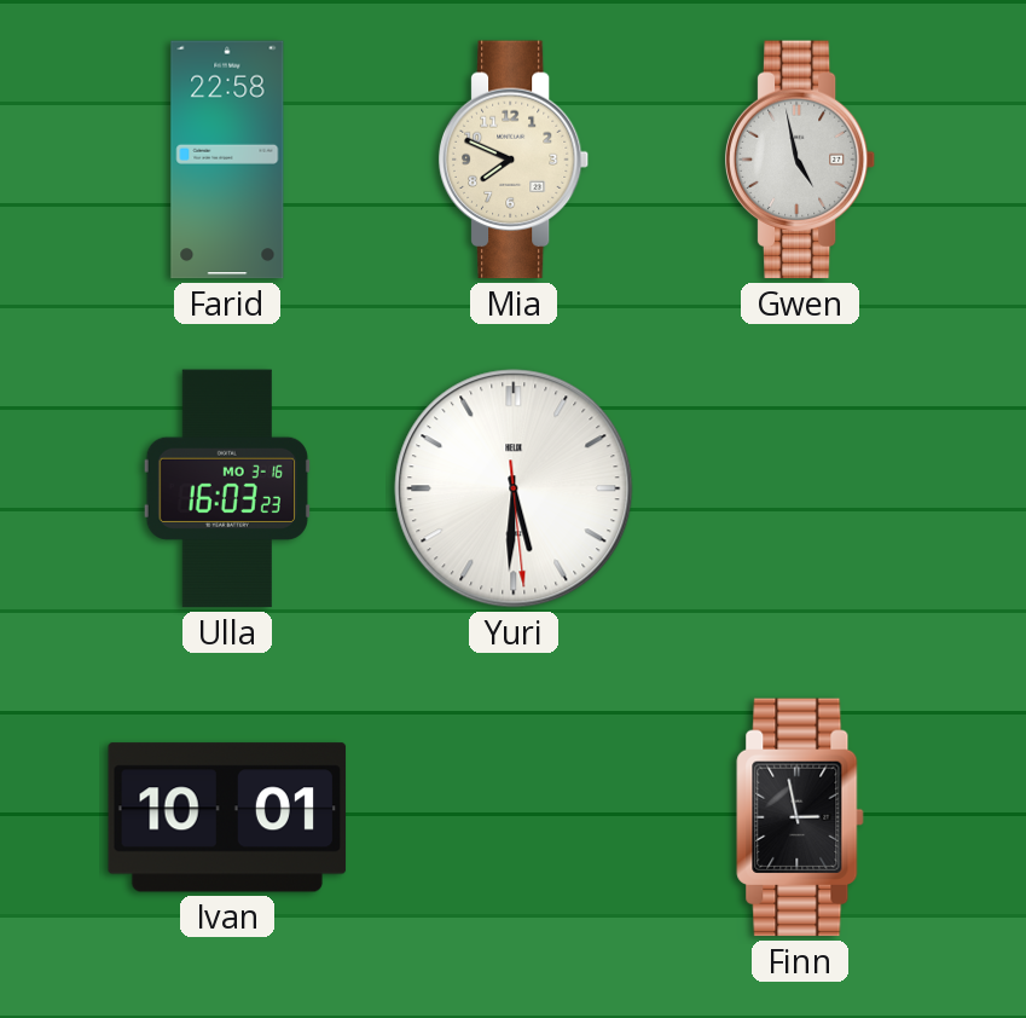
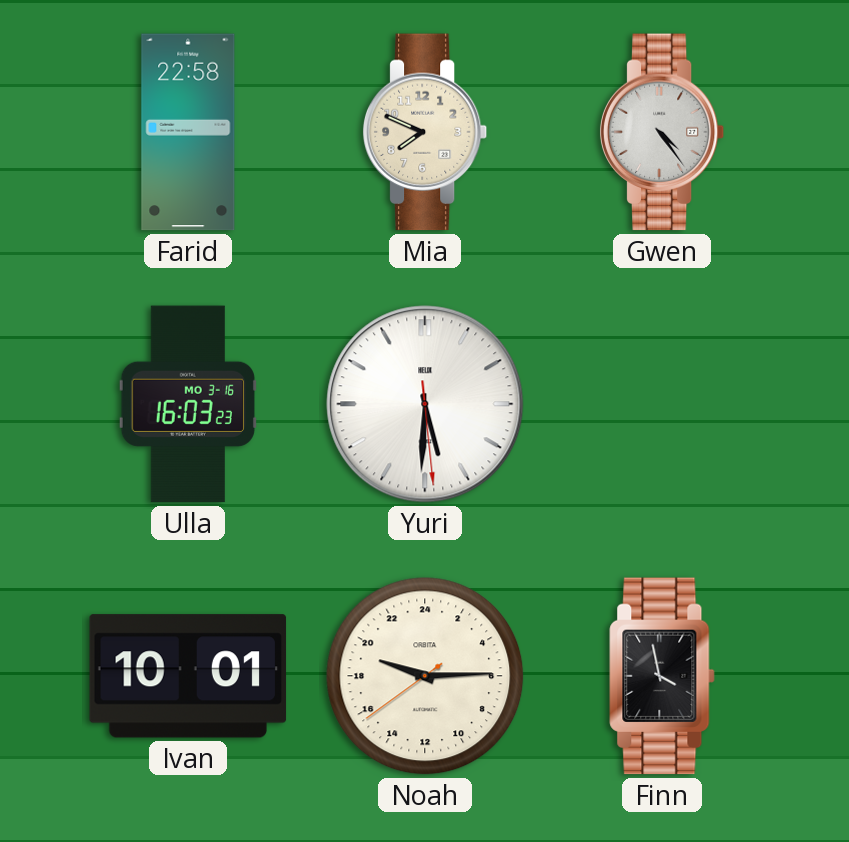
Gwen: 4:58 -> 4:24 (662, 132)
Noah: none -> 19:14 (425, 676)
Finn: 2:58 -> 3:58 (662, 676)
